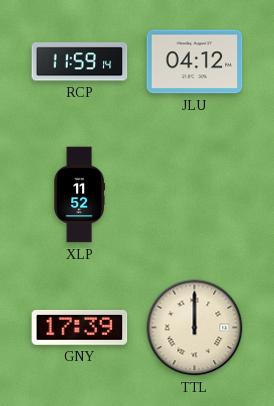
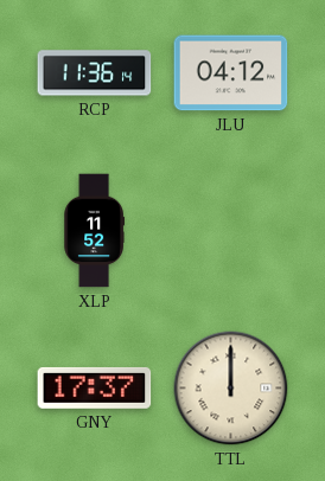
RCP: 11:59 -> 11:36 (95, 73)
GNY: 17:39 -> 17:37 (95, 387)
